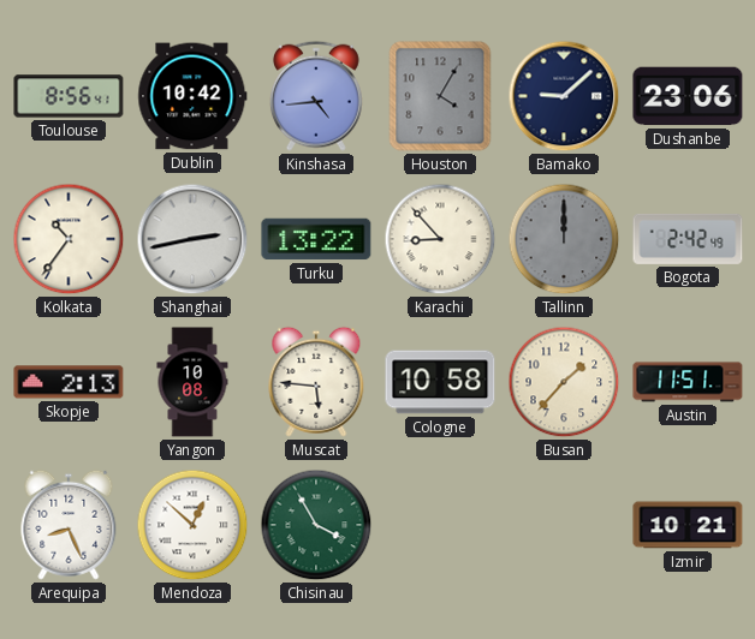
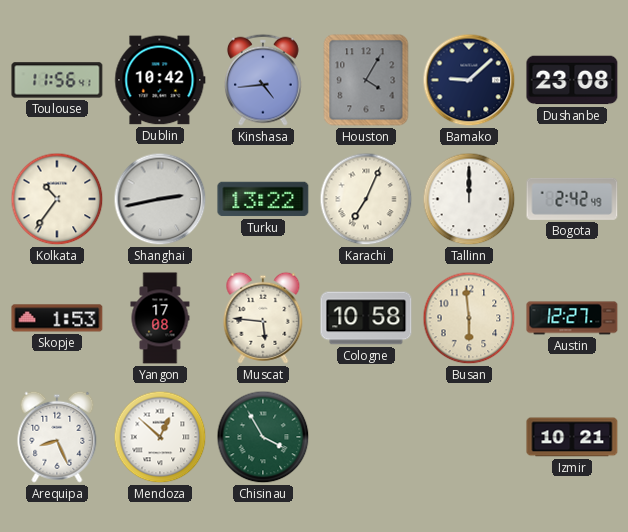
Toulouse: 8:56 -> 11:56 (57, 80)
Dushanbe: 23:06 -> 23:08 (572, 80)
Karachi: 8:53 -> 7:04 (366, 199)
Tallinn dial: grey -> white (469, 199)
Skopje: 2:13 -> 1:53 (57, 318)
Yangon: 10:08 -> 17:08 (160, 318)
Busan: 1:37 -> 5:59 (469, 318)
Austin: 11:51 -> 12:27 (572, 318)
